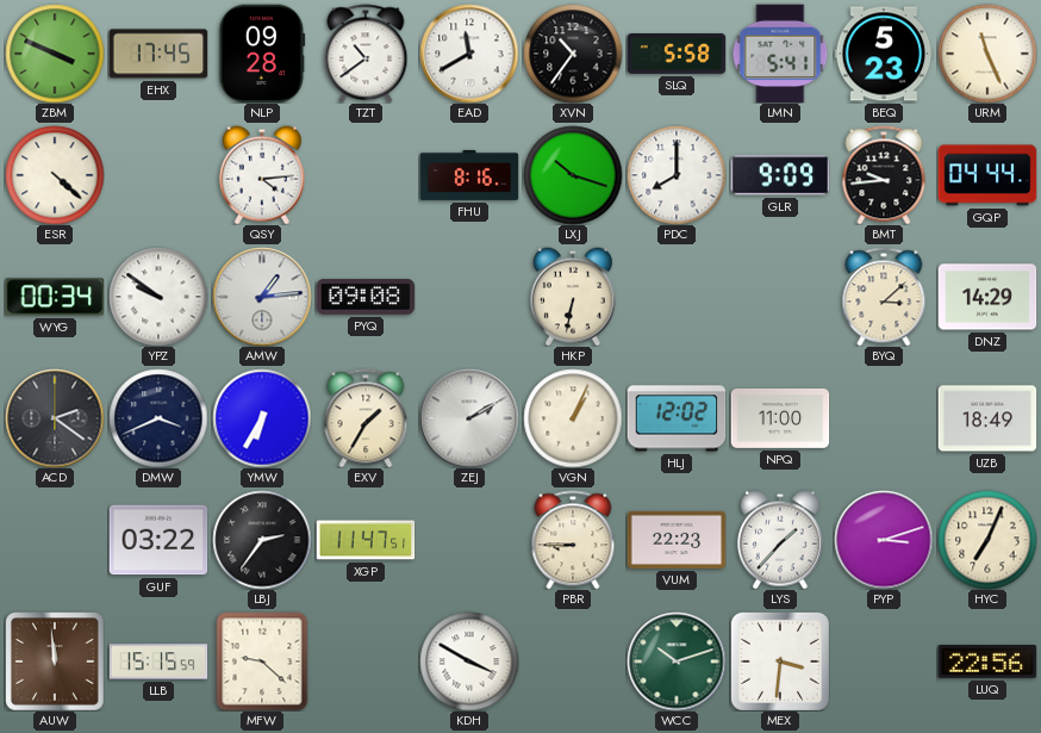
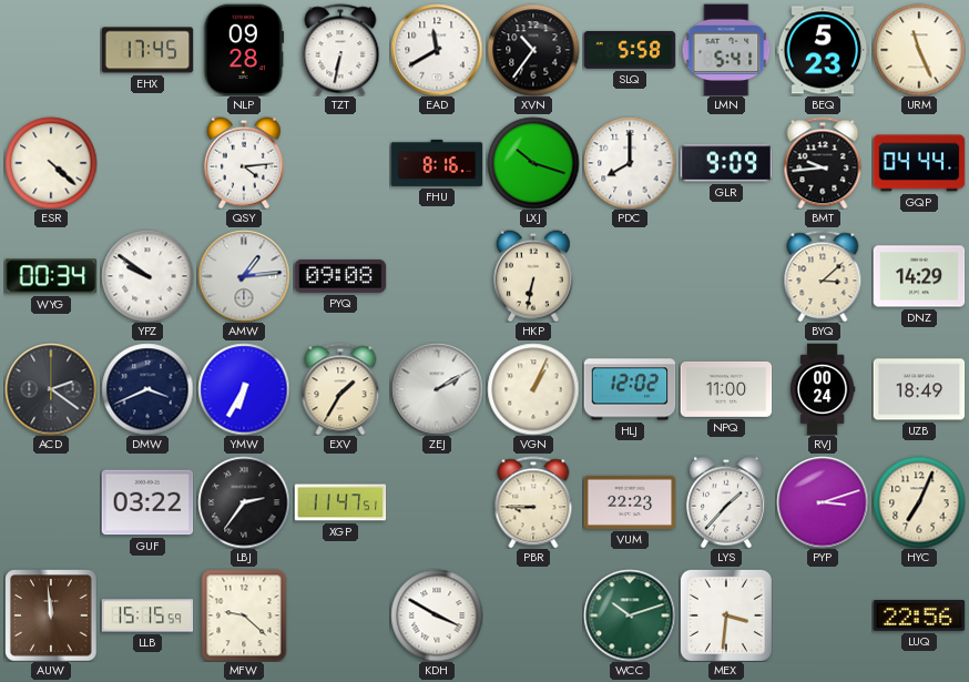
ZBM: 3:49 -> none (55, 54)
TZT: 10:39 -> 6:32 (340, 50)
RVJ: none -> 00:24 (823, 389)
